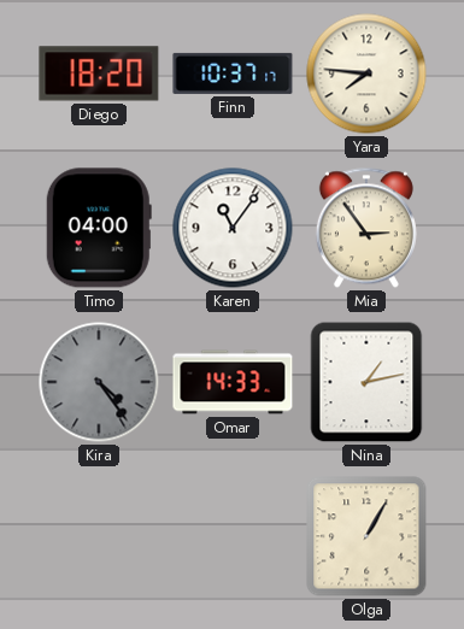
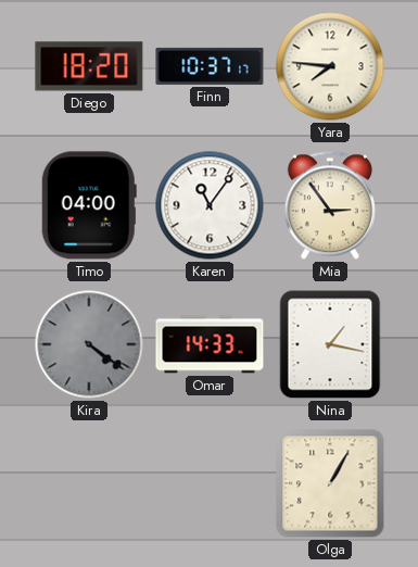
Kira: 4:24 -> 4:21 (89, 344)
Nina: 1:13 -> 1:17 (330, 344)
